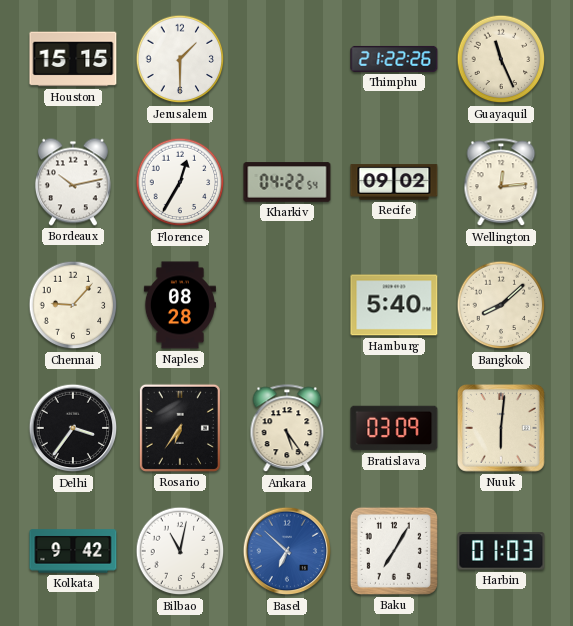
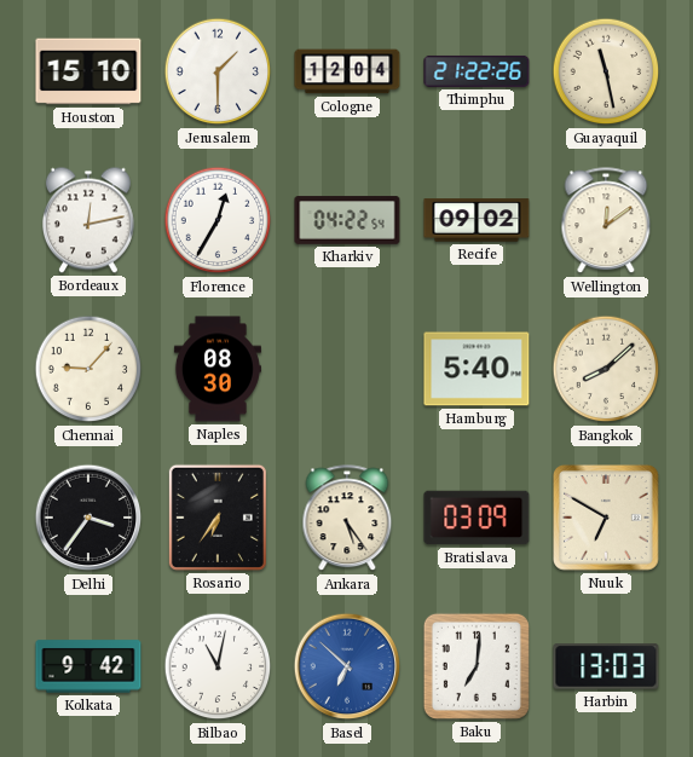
Houston: 15:15 -> 15:10 (88, 71)
Cologne: none -> 12:04 (347, 71)
Guayaquil: 11:26 -> 11:28 (606, 71)
Bordeaux: 10:13 -> 12:13 (88, 220)
Wellington: 12:14 -> 12:09 (606, 221)
Naples: 08:28 -> 08:30 (218, 369)
Nuuk: 6:01 -> 6:50 (607, 519)
Baku: 7:05 -> 7:01 (477, 666)
Harbin: 01:03 -> 13:03 (606, 666)
